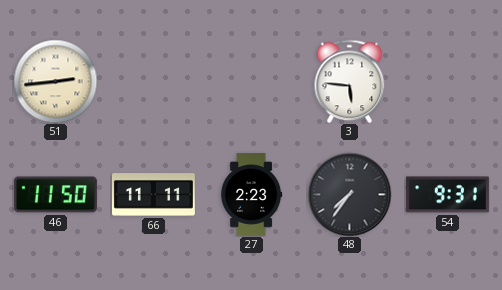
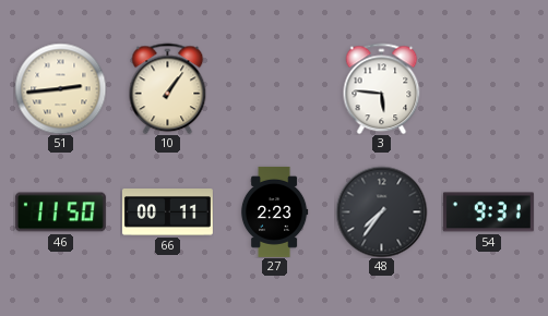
10: none -> 1:06 (168, 88)
66: 11:11 -> 00:11 (167, 212)
